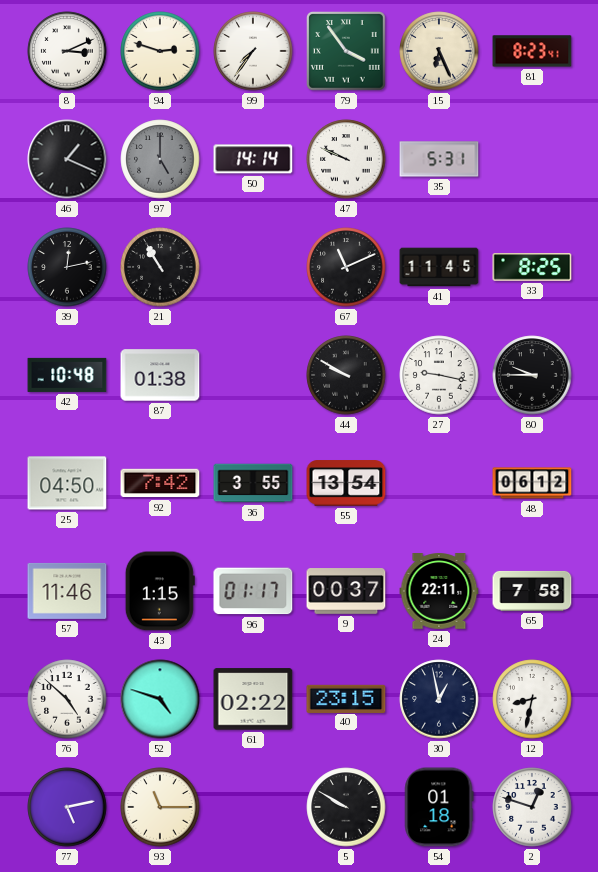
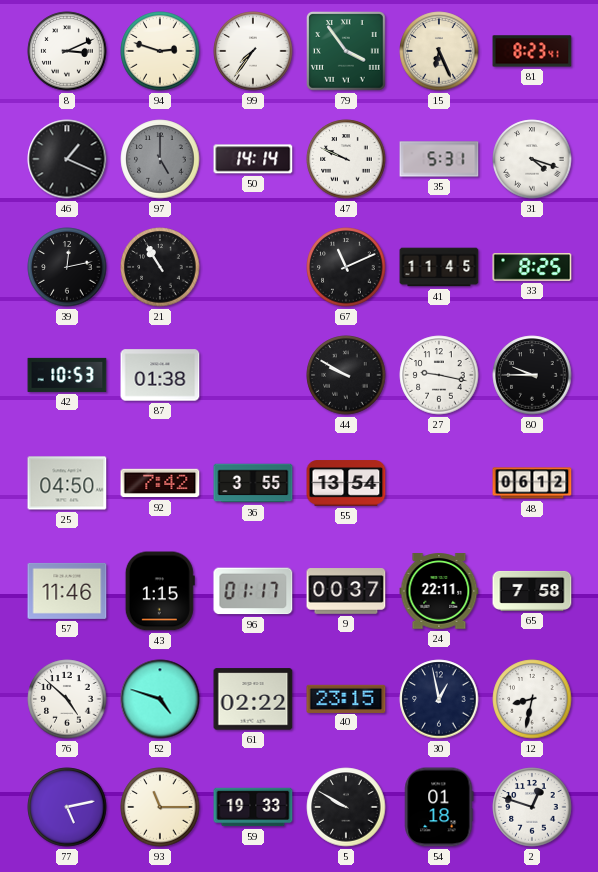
31: none -> 4:18 (532, 159)
42: 10:48 -> 10:53 (67, 375)
59: none -> 19:33 (253, 807)
